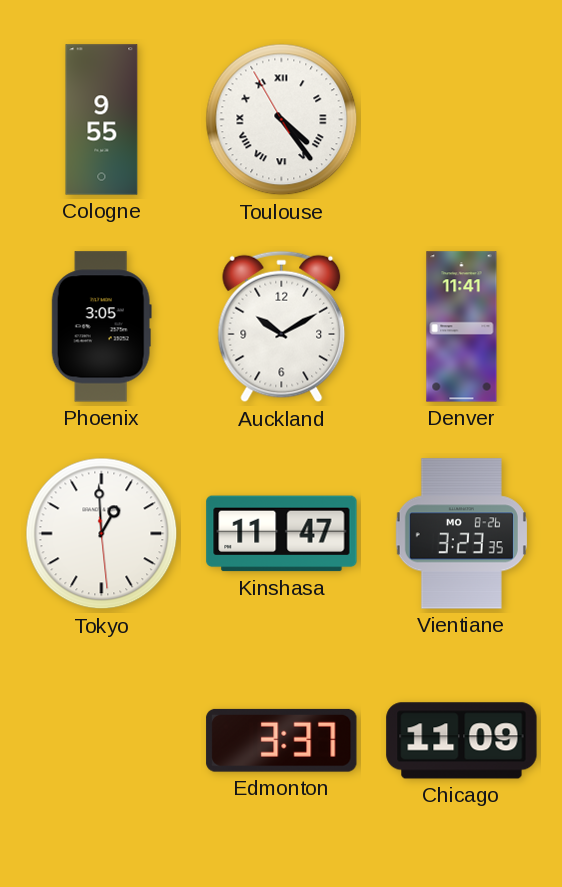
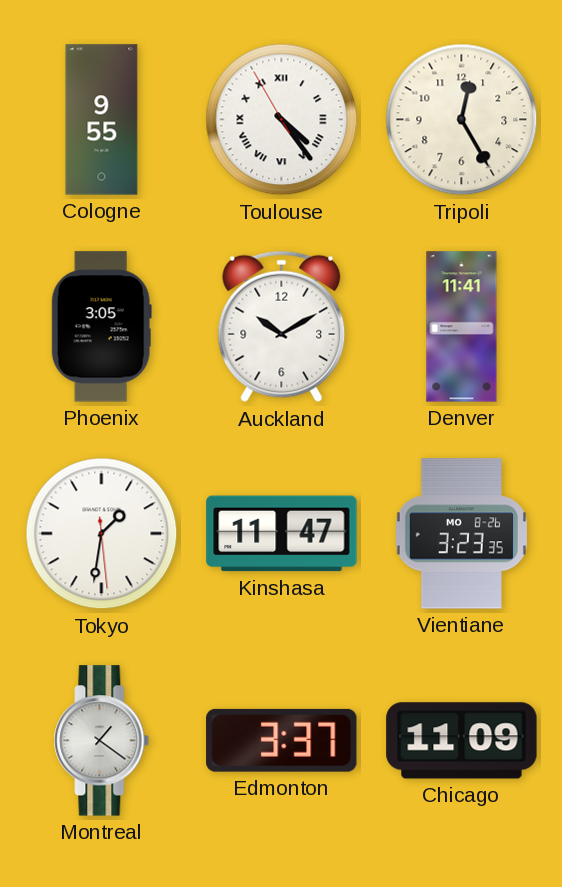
Tripoli: none -> 12:25 (462, 120)
Tokyo: 12:59 -> 1:31 (102, 534)
Montreal: none -> 1:21 (102, 741)
